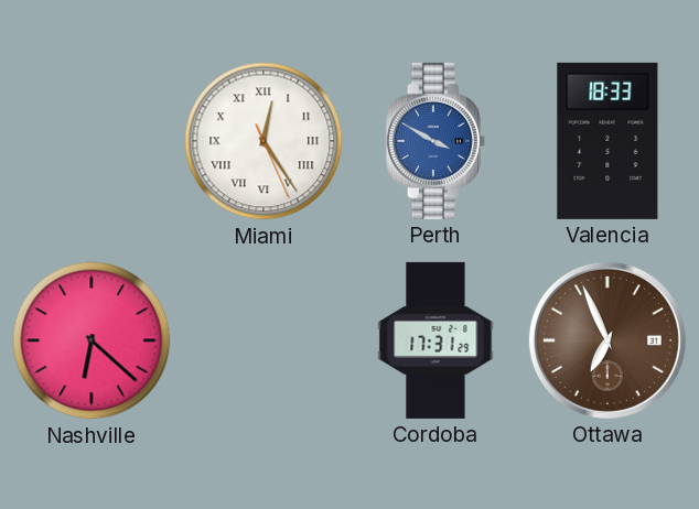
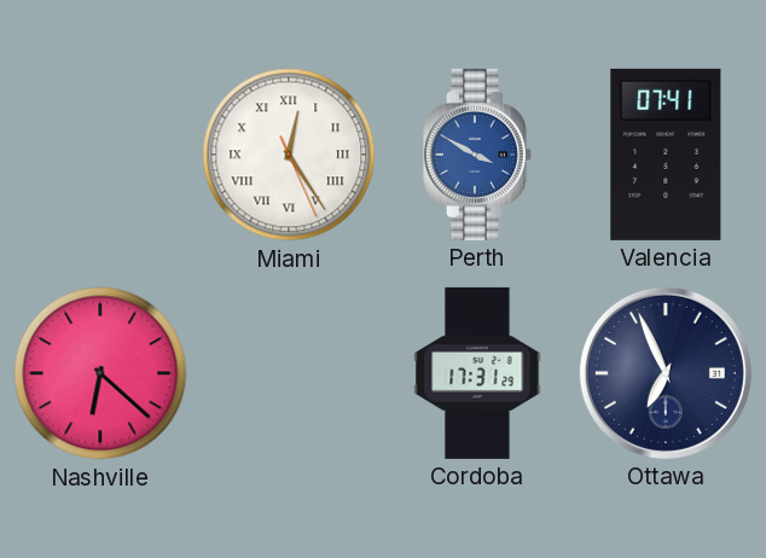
Valencia: 18:33 -> 07:41 (666, 155)
Ottawa dial: brown -> navy (666, 373)
